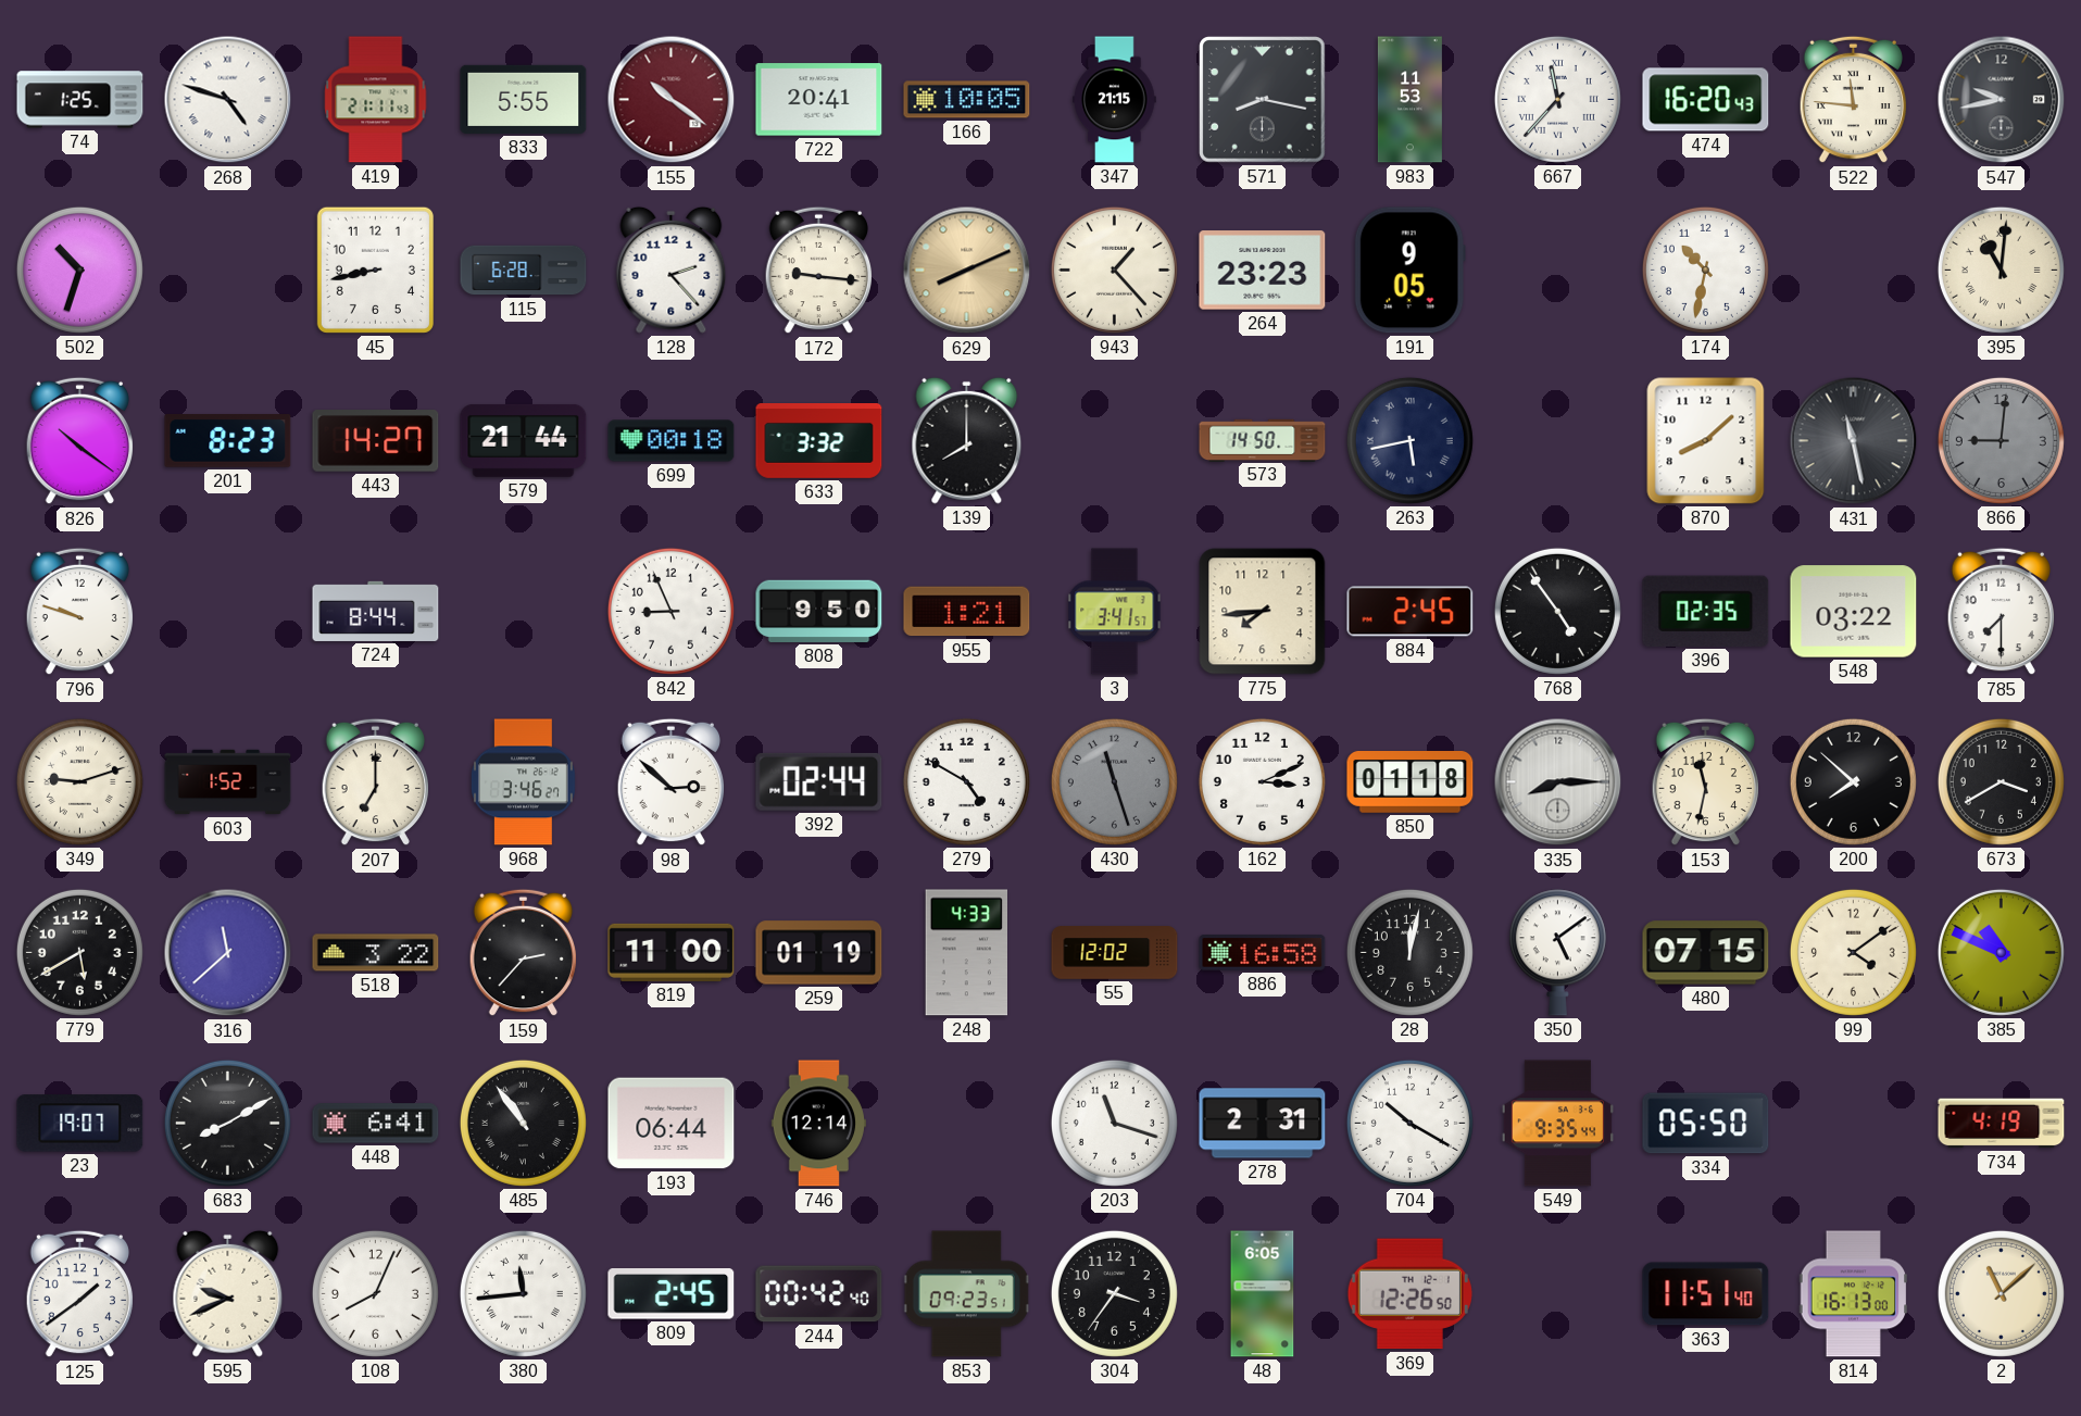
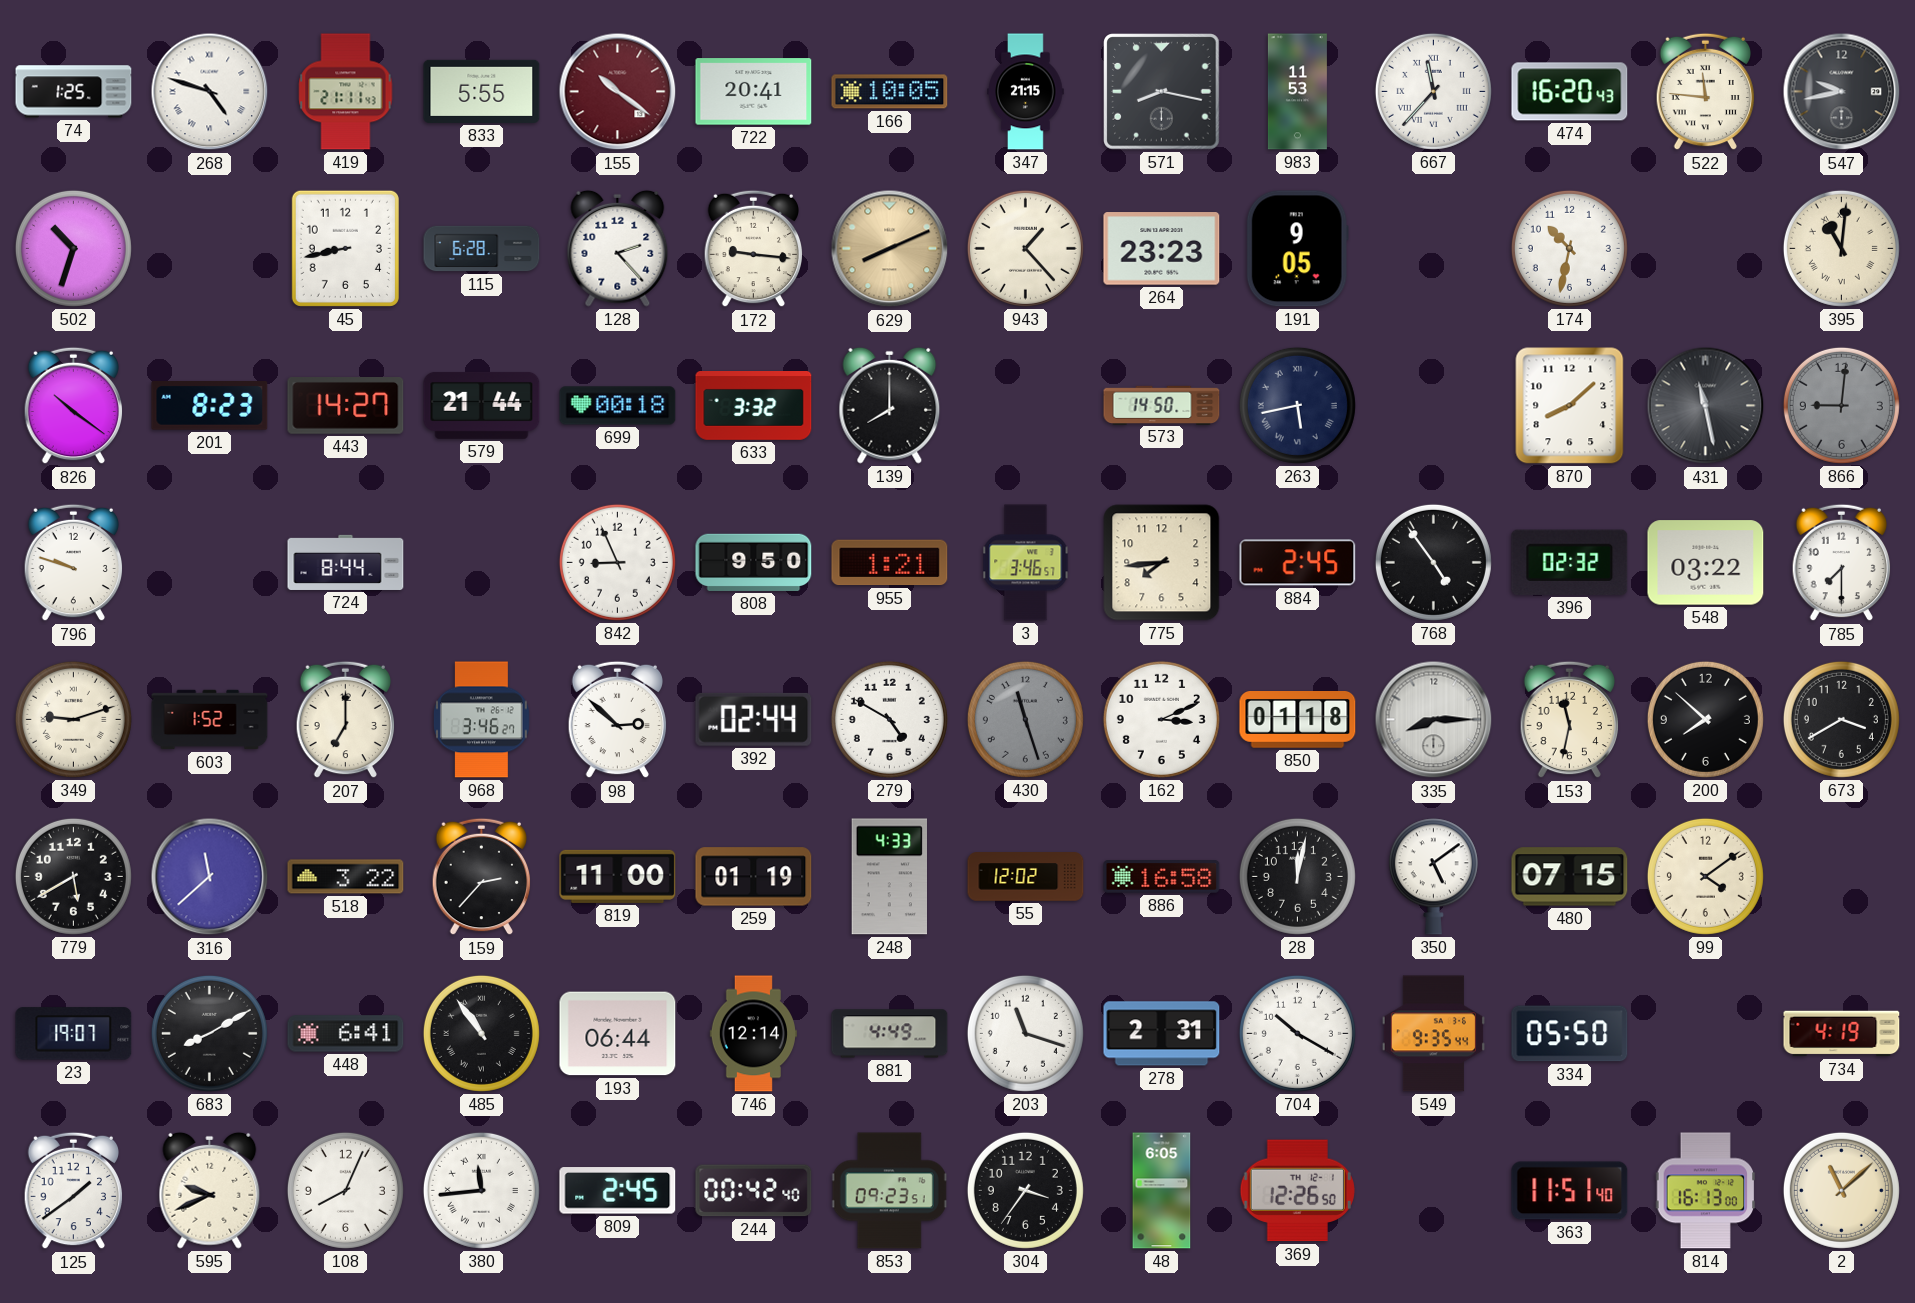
3: 3:41 -> 3:46 (1026, 563)
396: 02:35 -> 02:32 (1570, 562)
385: 10:49 -> none (2001, 952)
881: none -> 4:49 (890, 1034)
